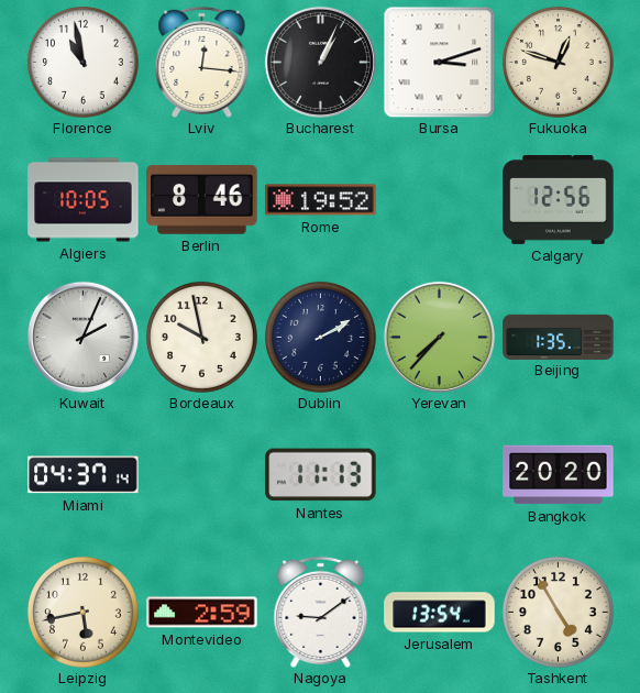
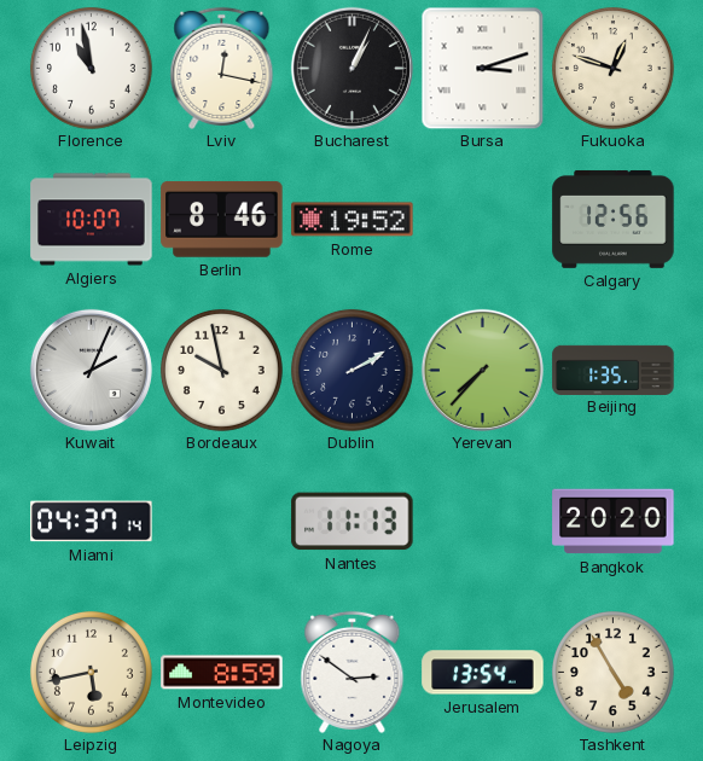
Lviv: 12:16 -> 12:17 (222, 68)
Algiers: 10:05 -> 10:07 (92, 220)
Montevideo: 2:59 -> 8:59 (222, 673)
Nagoya: 9:09 -> 2:51 (353, 672)
